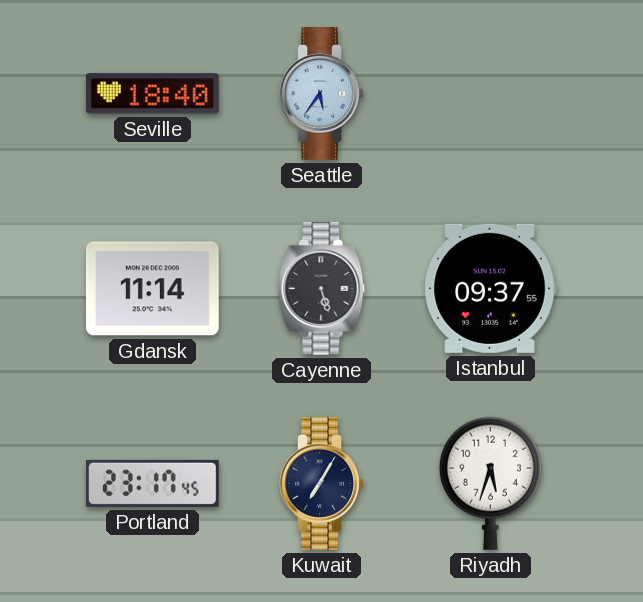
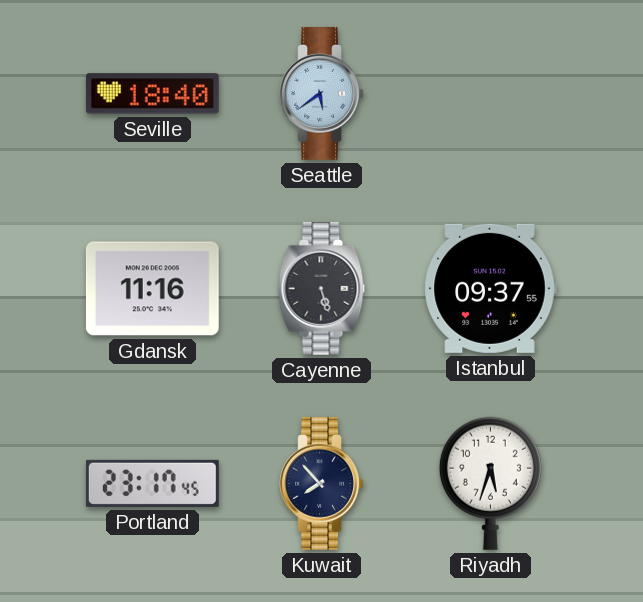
Seattle: 5:36 -> 5:39 (322, 93)
Gdansk: 11:14 -> 11:16 (152, 289)
Kuwait: 7:05 -> 7:53 (322, 483)
